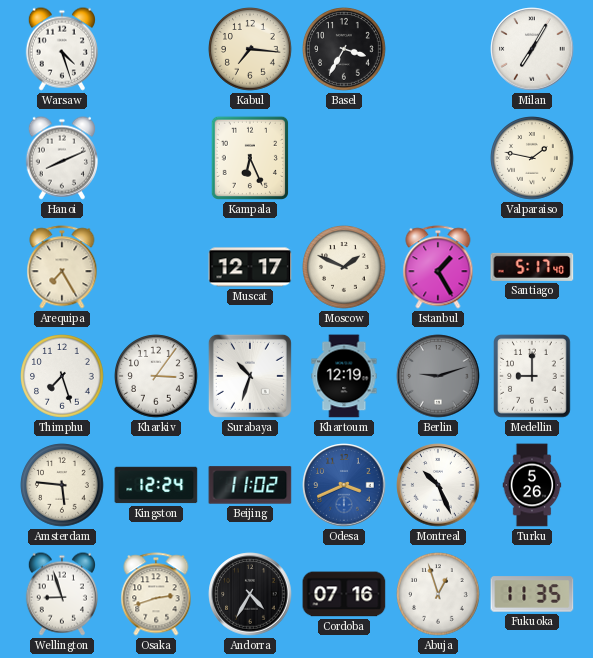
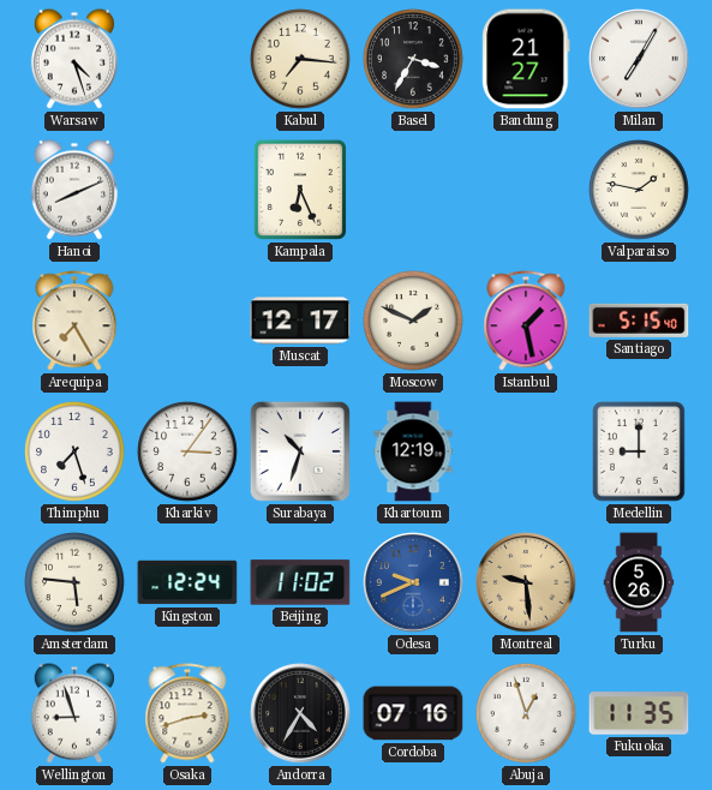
Bandung: none -> 21:27 (526, 59)
Istanbul: 1:25 -> 1:28 (526, 321)
Santiago: 5:17 -> 5:15 (639, 321)
Berlin: 9:12 -> none (438, 376)
Odesa: 3:41 -> 9:41 (413, 582)
Montreal: 10:26 -> 9:29 (526, 582)
Montreal dial: white -> champagne (526, 582)
